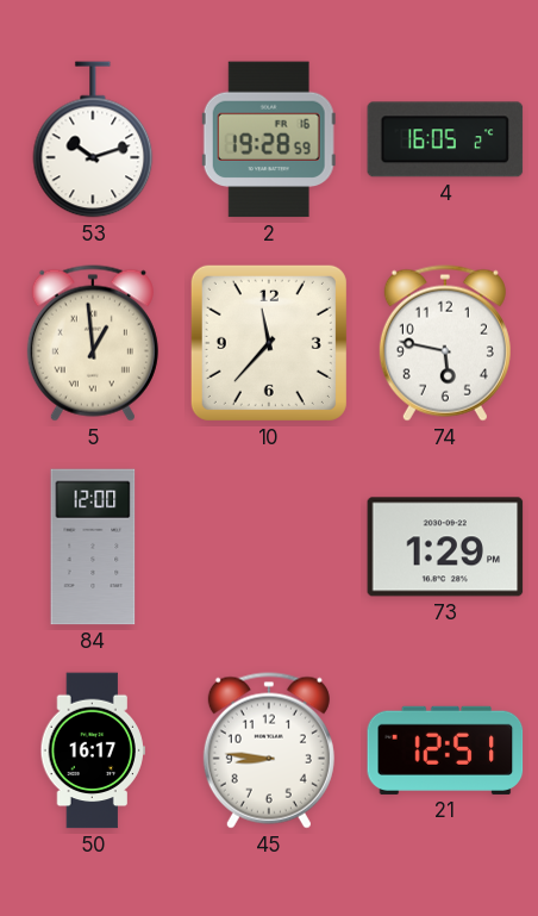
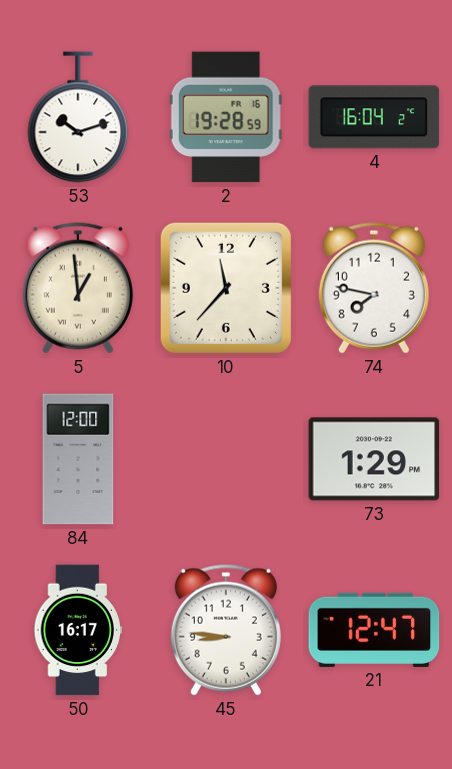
4: 16:05 -> 16:04 (374, 117)
74: 5:47 -> 7:47 (374, 288)
21: 12:51 -> 12:47 (374, 630)
